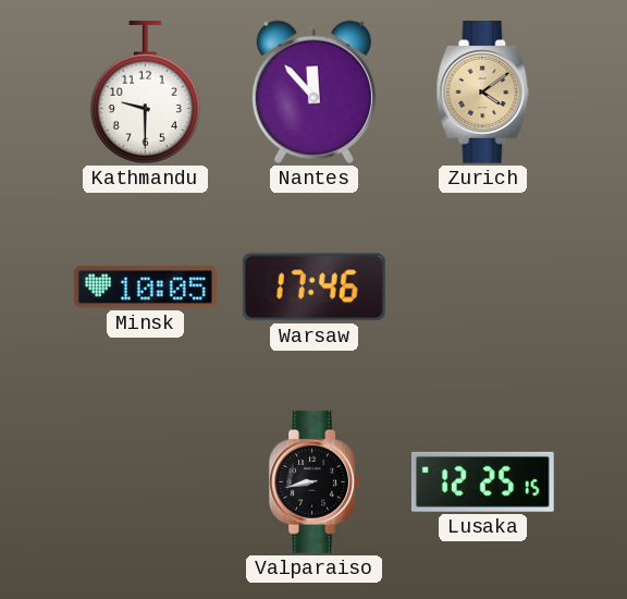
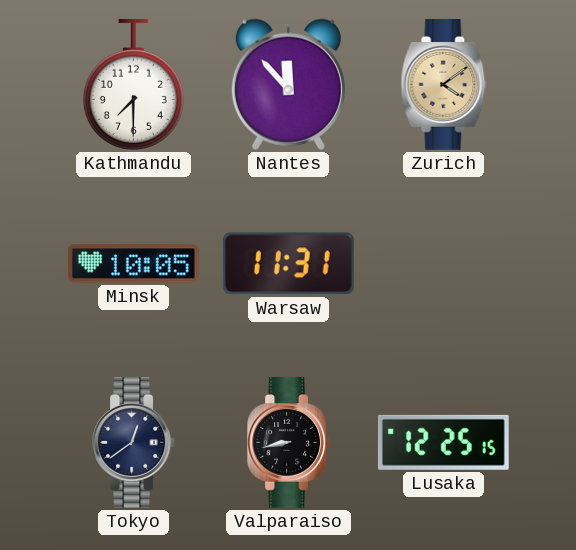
Kathmandu: 9:30 -> 7:30 (133, 84)
Warsaw: 17:46 -> 11:31 (288, 264)
Tokyo: none -> 12:39 (133, 443)
